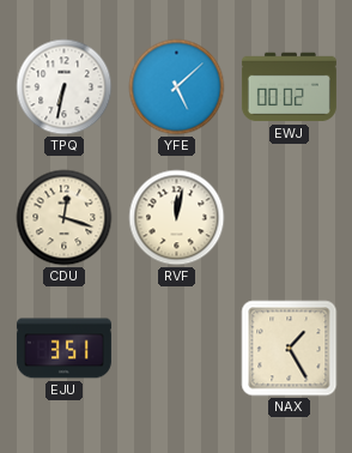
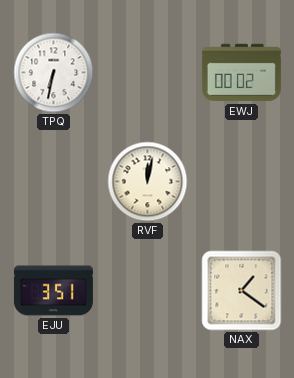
YFE: 5:08 -> none (177, 87)
CDU: 12:18 -> none (65, 218)
NAX: 1:25 -> 1:21 (242, 291)
